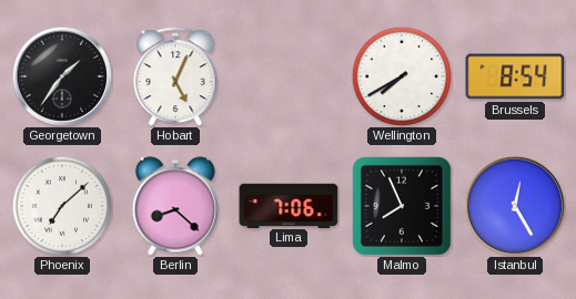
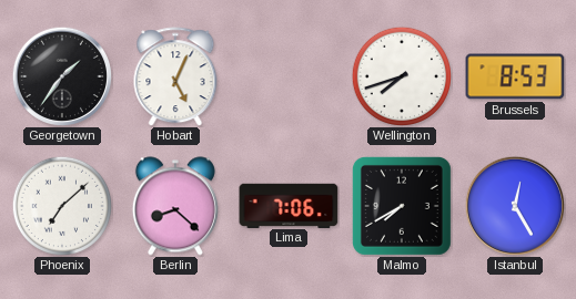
Wellington: 7:40 -> 7:42 (401, 75)
Brussels: 8:54 -> 8:53 (515, 76)
Malmo: 7:56 -> 7:40 (402, 206)
